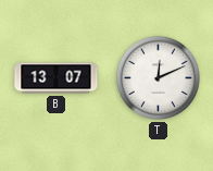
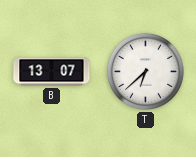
T: 12:11 -> 6:38 (145, 71)
